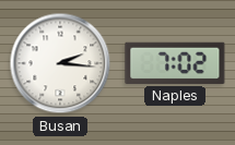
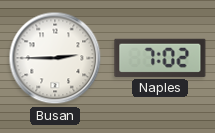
Busan: 2:16 -> 2:45 (55, 58)
